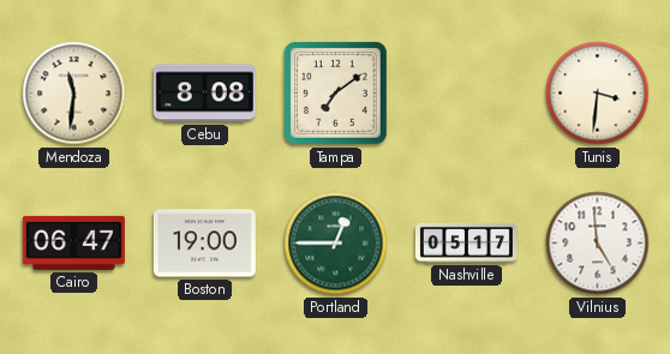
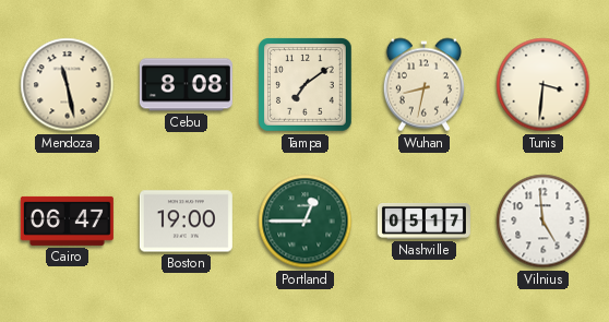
Mendoza: 11:31 -> 11:28 (68, 85)
Wuhan: none -> 8:32 (423, 85)
